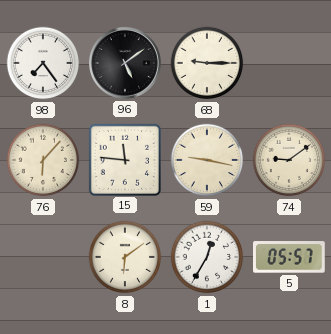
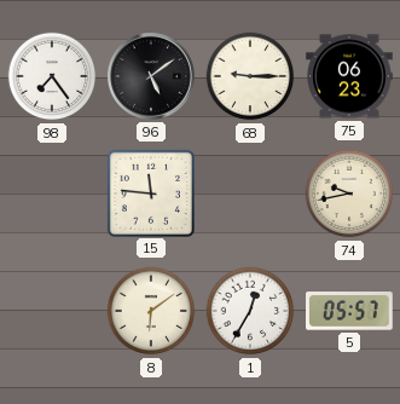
75: none -> 06:23 (349, 76)
76: 6:07 -> none (43, 160)
59: 9:17 -> none (207, 160)
74: 9:09 -> 9:43 (349, 194)
